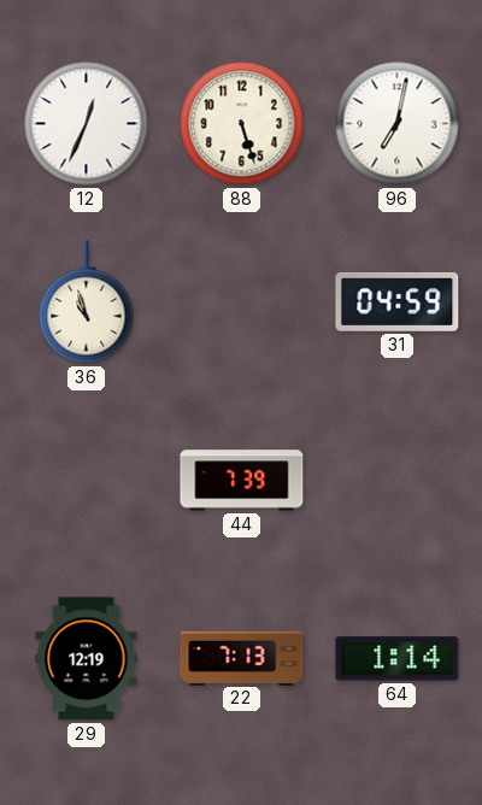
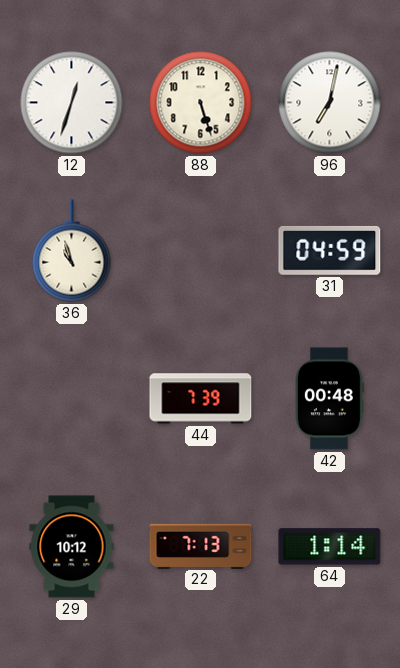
12: 12:34 -> 12:33 (72, 103)
42: none -> 00:48 (329, 399)
29: 12:19 -> 10:12 (72, 547)
